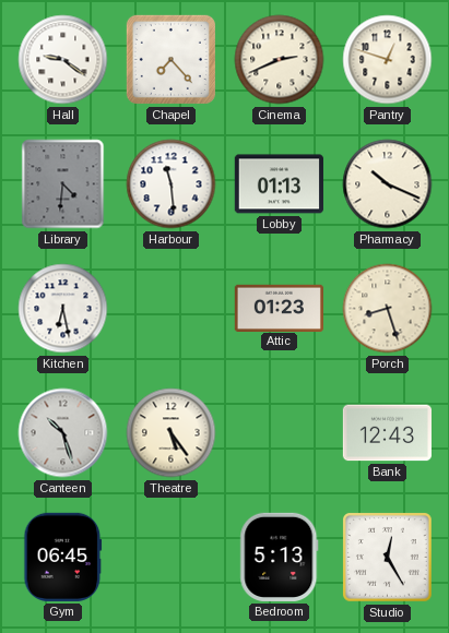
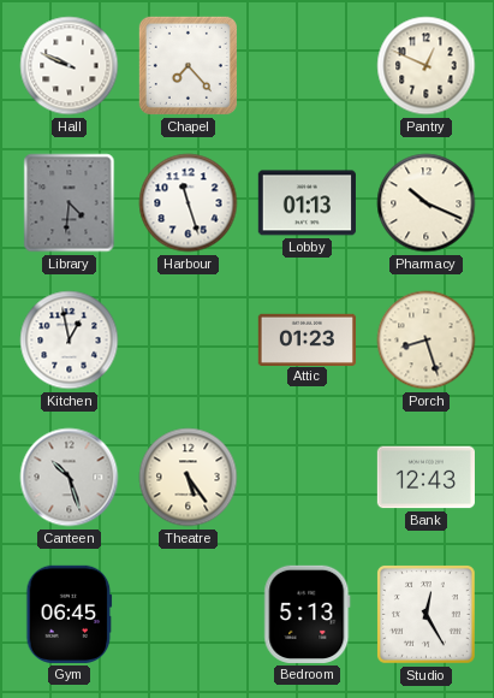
Hall: 9:21 -> 9:49 (70, 66)
Cinema: 2:41 -> none (280, 60)
Pantry: 12:48 -> 12:49 (427, 66)
Harbour: 11:29 -> 11:27 (189, 203)
Kitchen: 6:28 -> 12:58 (70, 341)
